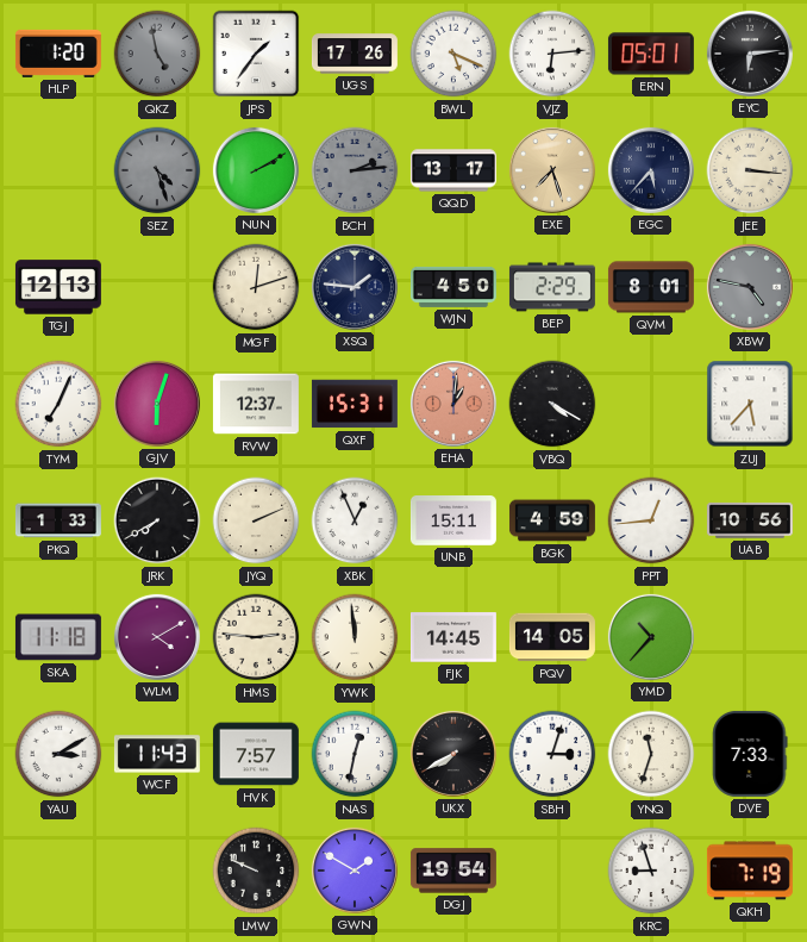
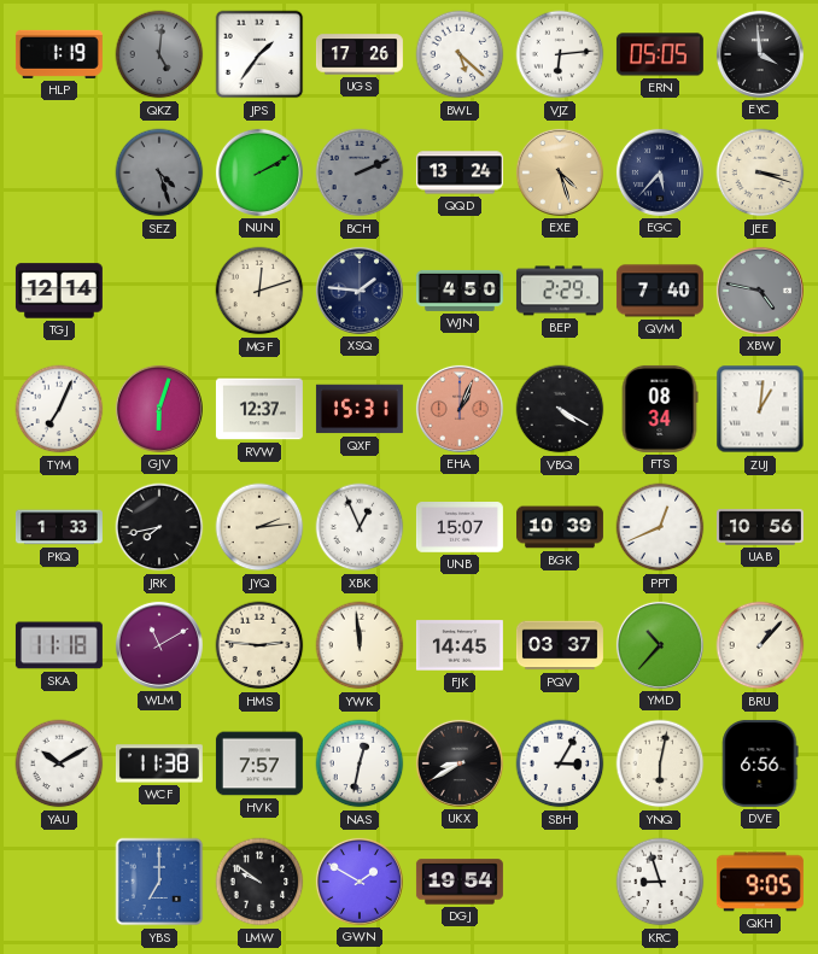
HLP: 1:20 -> 1:19 (59, 54)
QKZ: 4:58 -> 5:01 (159, 54)
BWL: 5:19 -> 5:22 (460, 54)
ERN: 05:01 -> 05:05 (660, 54)
EYC: 6:14 -> 3:59 (760, 54)
BCH: 2:14 -> 2:11 (360, 172)
QQD: 13:17 -> 13:24 (460, 172)
EXE: 7:27 -> 4:27 (560, 172)
JEE: 3:16 -> 3:18 (760, 172)
TGJ: 12:13 -> 12:14 (59, 291)
QVM: 8:01 -> 7:40 (660, 291)
EHA: 1:01 -> 1:04 (460, 409)
FTS: none -> 08:34 (660, 409)
ZUJ: 5:37 -> 1:01 (760, 409)
JRK: 7:40 -> 7:43 (159, 527)
JYQ: 2:11 -> 2:14 (259, 527)
UNB: 15:11 -> 15:07 (460, 527)
BGK: 4:59 -> 10:39 (560, 527)
PPT: 12:44 -> 12:41 (660, 527)
WLM: 4:10 -> 11:10 (159, 645)
PQV: 14:05 -> 03:37 (560, 645)
BRU: none -> 1:07 (760, 645)
YAU: 3:10 -> 10:10 (59, 763)
WCF: 11:43 -> 11:38 (159, 763)
UKX: 7:40 -> 8:40 (460, 763)
SBH: 3:03 -> 3:05 (560, 763)
YNQ: 11:33 -> 6:02 (660, 763)
DVE: 7:33 -> 6:56 (760, 763)
YBS: none -> 7:00 (159, 882)
LMW: 9:49 -> 9:51 (259, 882)
QKH: 7:19 -> 9:05 (760, 882)
